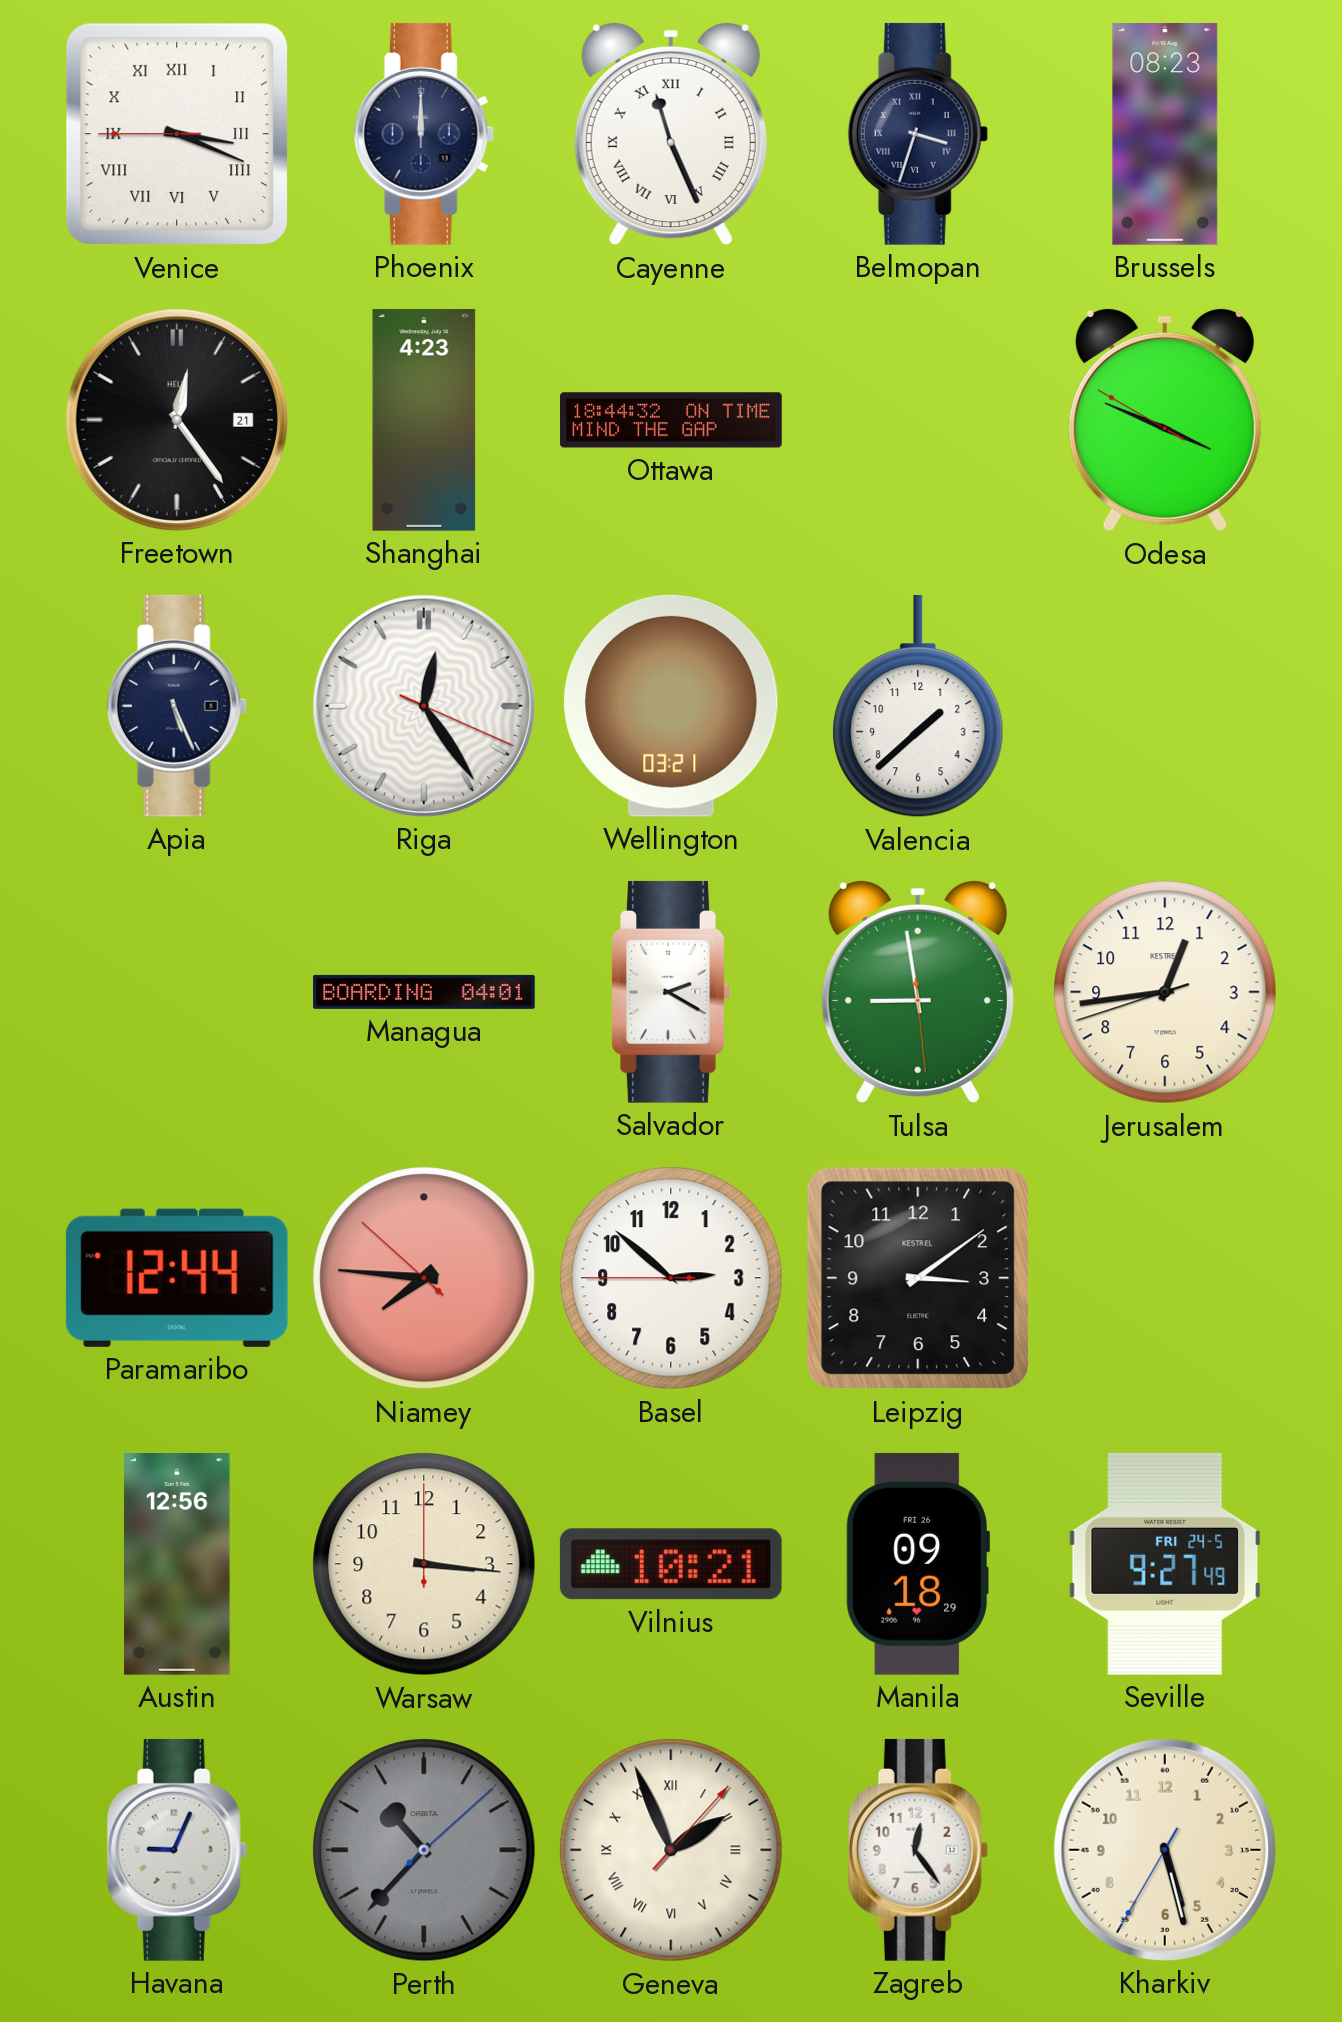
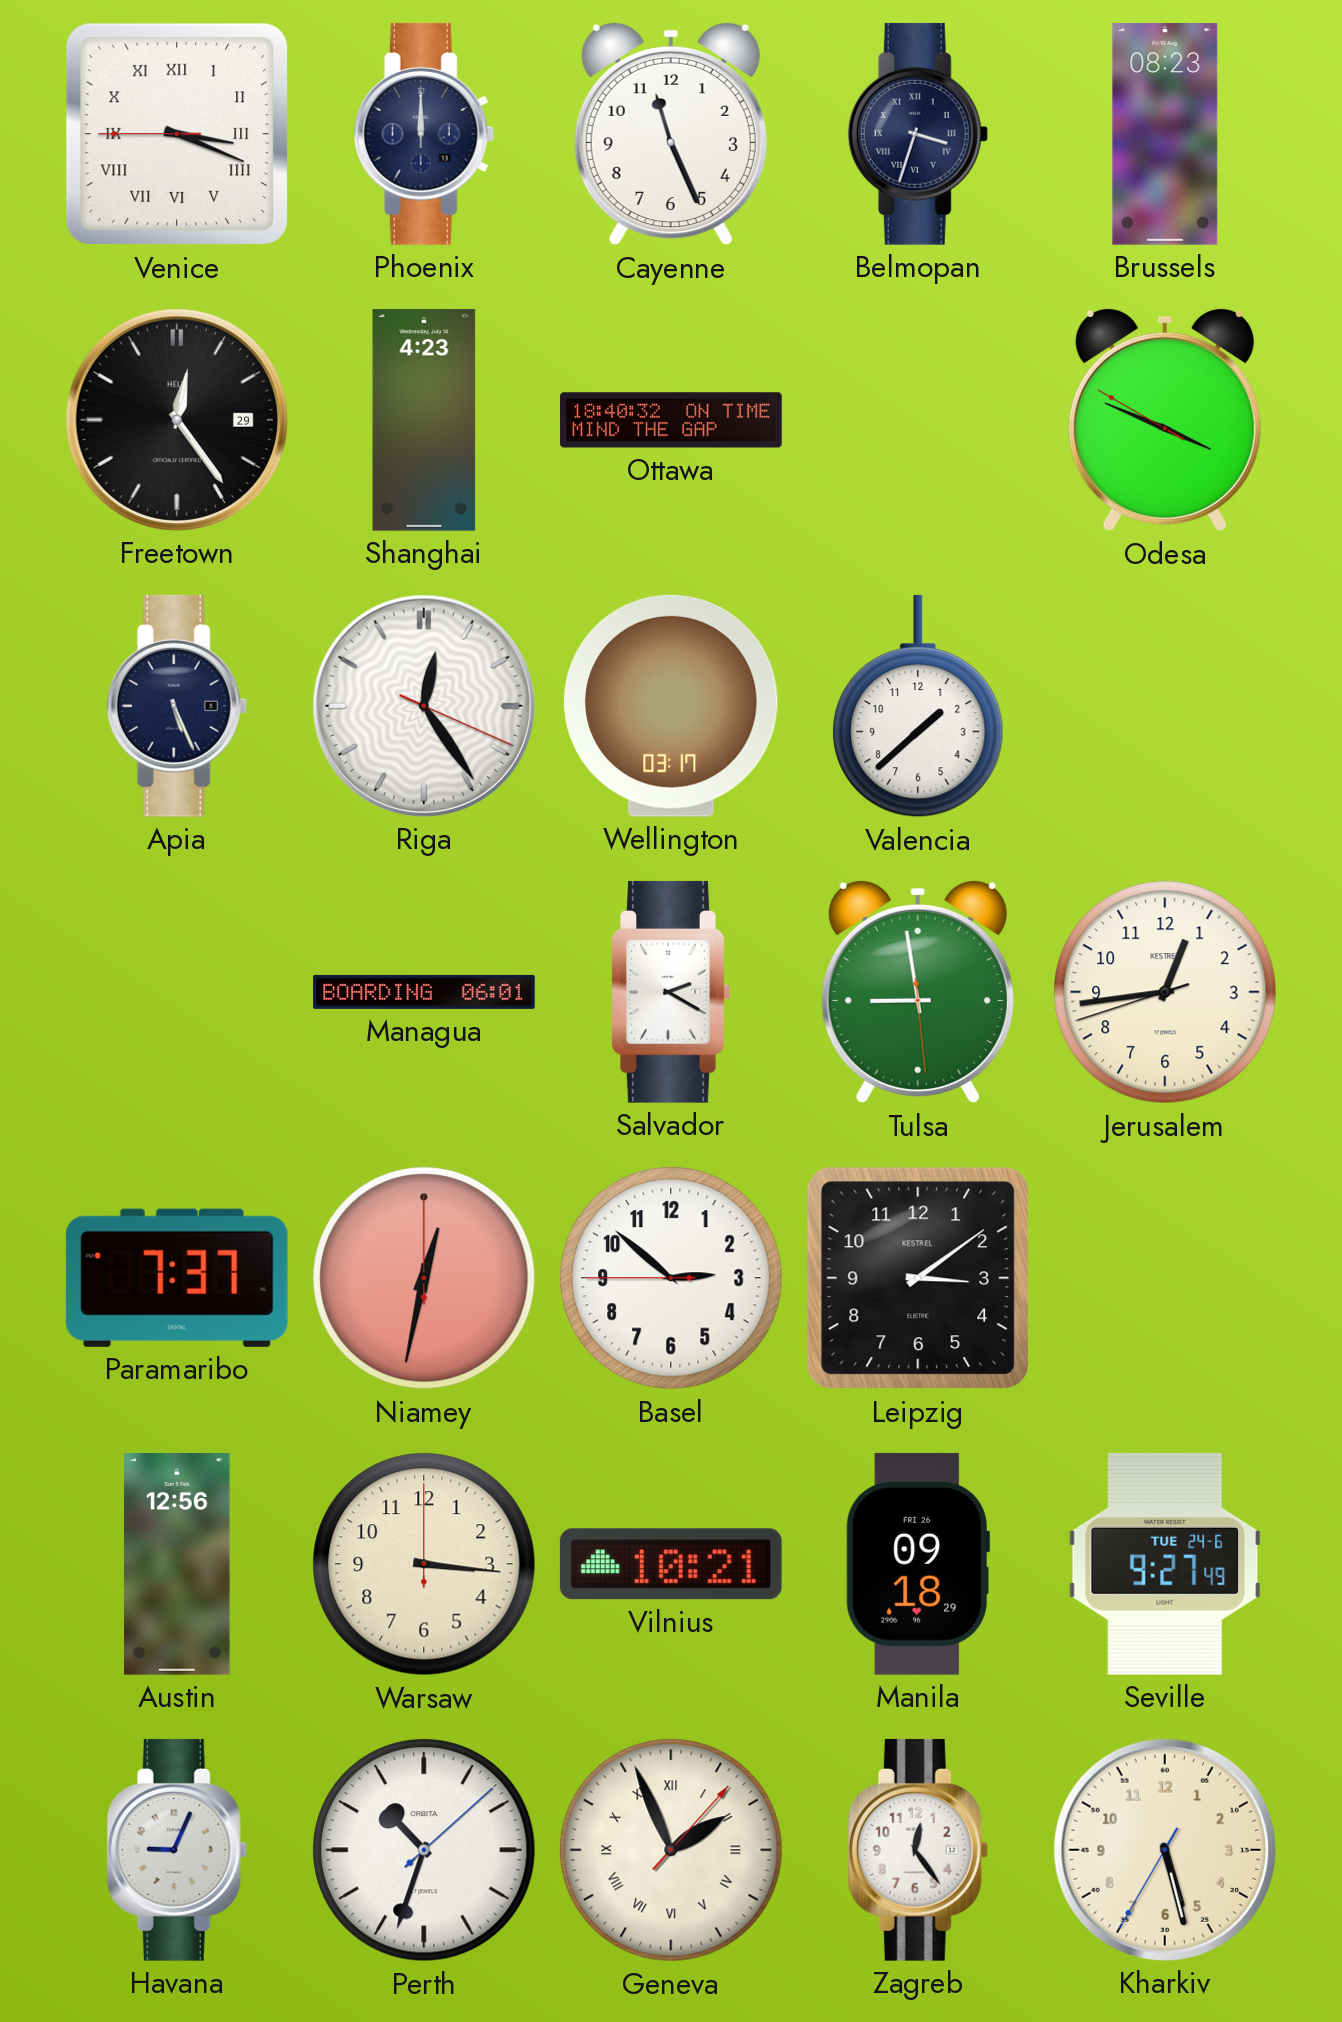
Cayenne numerals: Roman -> Arabic (671, 134)
Freetown date: 21 -> 29 (177, 420)
Ottawa: 18:44 -> 18:40 (671, 420)
Wellington: 03:21 -> 03:17 (671, 706)
Managua: 04:01 -> 06:01 (424, 992)
Paramaribo: 12:44 -> 7:37 (177, 1278)
Niamey: 7:45 -> 12:32 (424, 1278)
Seville date: FRI 24-5 -> TUE 24-6 (1164, 1564)
Perth: 10:37 -> 10:33 (424, 1850)
Perth dial: grey -> white (424, 1850)
